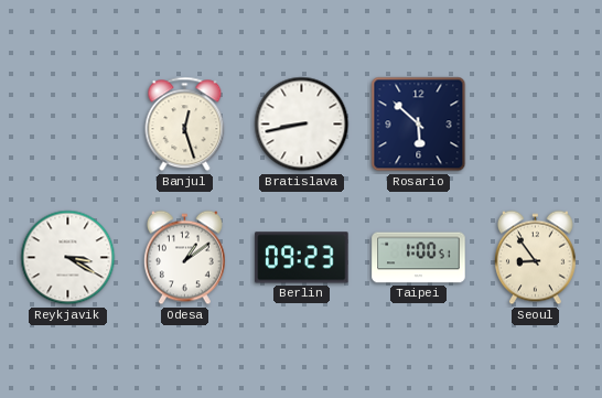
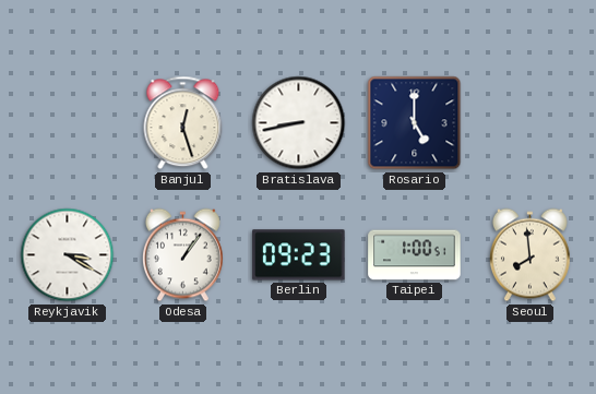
Rosario: 5:52 -> 5:00 (415, 123)
Odesa: 1:09 -> 1:06 (182, 255)
Seoul: 8:54 -> 7:59 (529, 255)
